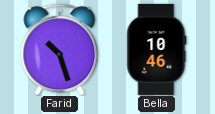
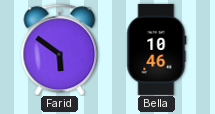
Farid: 10:27 -> 5:51 (60, 49)
